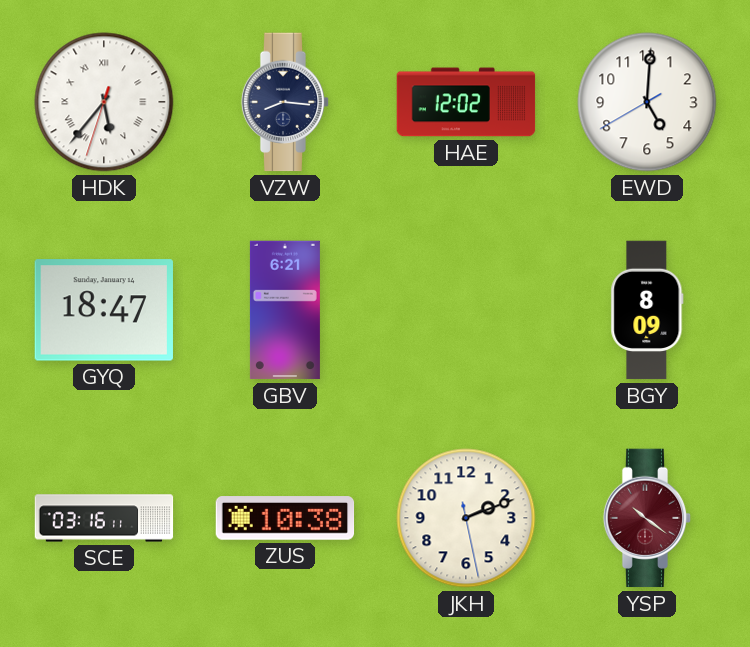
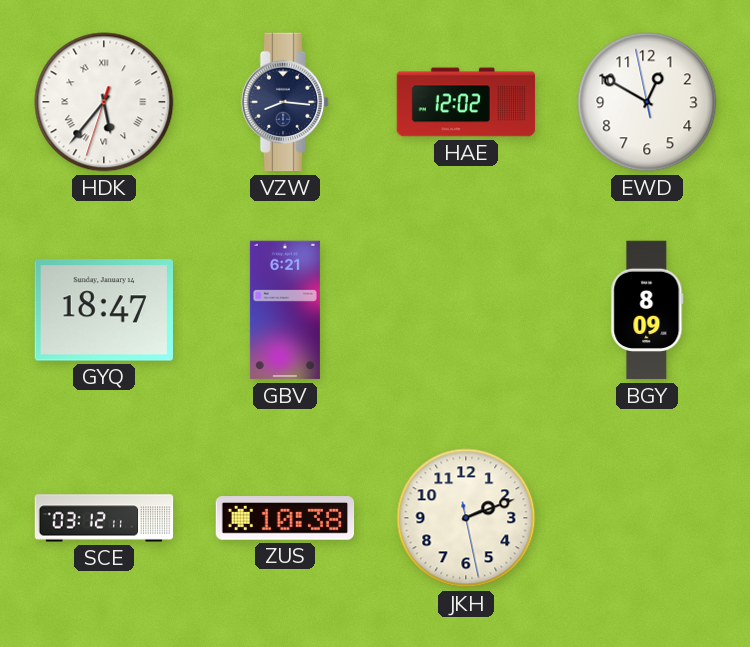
EWD: 5:00 -> 12:49 (647, 102)
SCE: 03:16 -> 03:12 (104, 518)
YSP: 10:21 -> none (647, 518)
